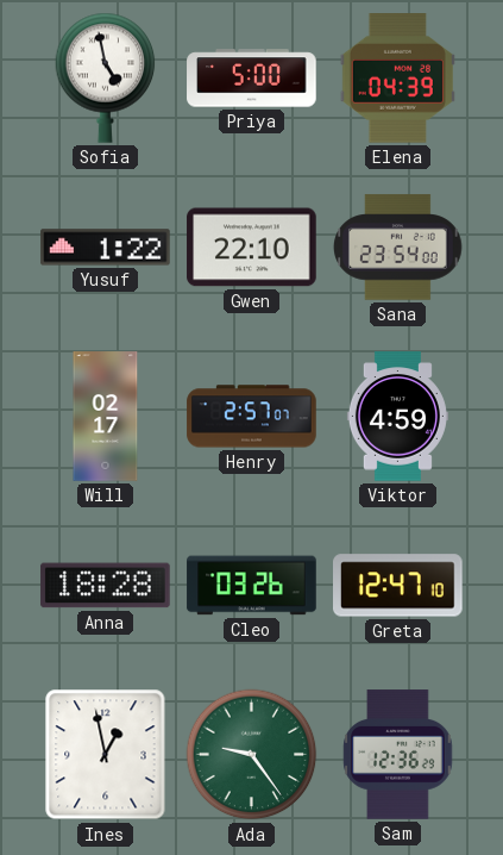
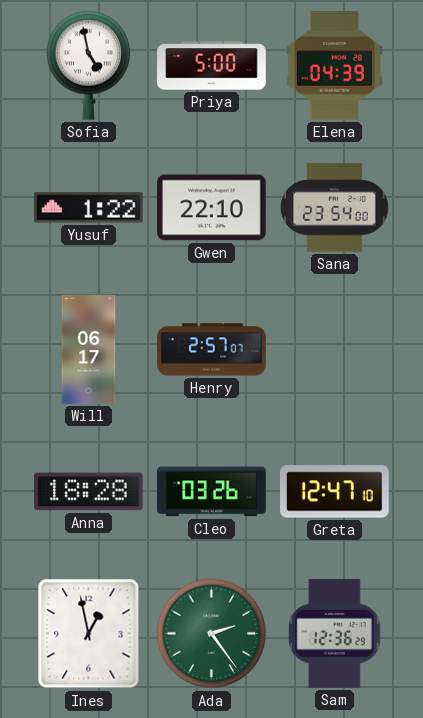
Will: 02:17 -> 06:17 (89, 350)
Viktor: 4:59 -> none (397, 417)
Ada: 9:24 -> 2:24 (212, 634)
